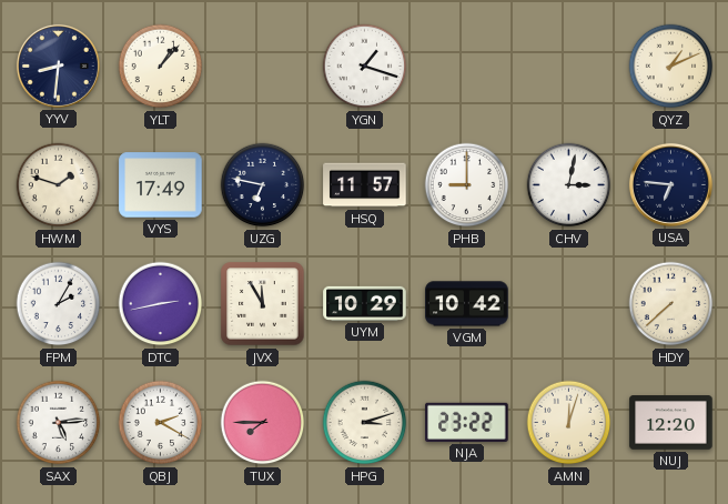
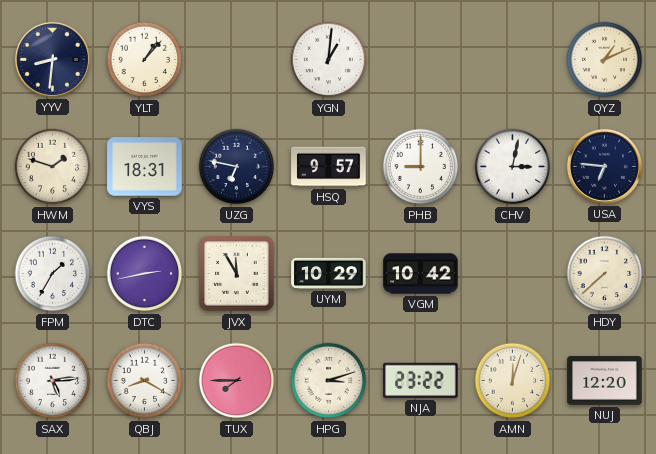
YGN: 1:18 -> 1:01 (329, 60)
VYS: 17:49 -> 18:31 (145, 167)
HSQ: 11:57 -> 9:57 (329, 167)
FPM: 2:05 -> 1:35 (53, 274)
QBJ: 2:20 -> 8:20 (145, 381)
